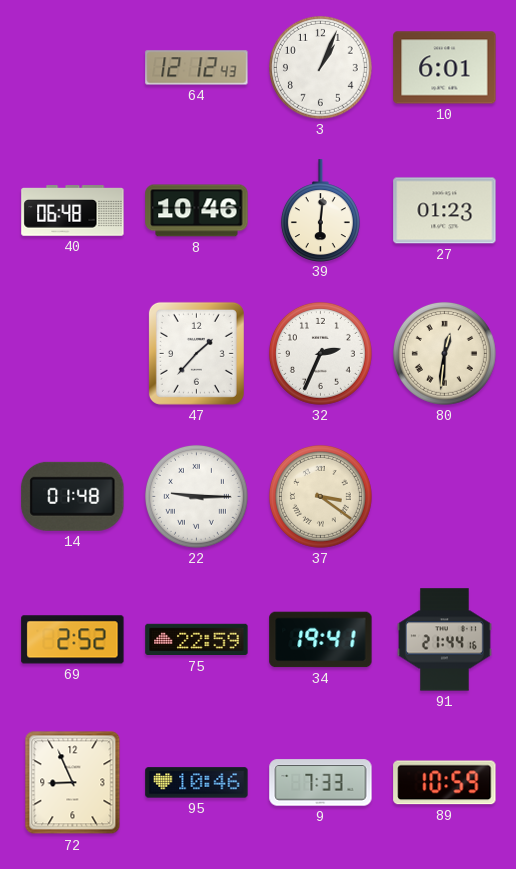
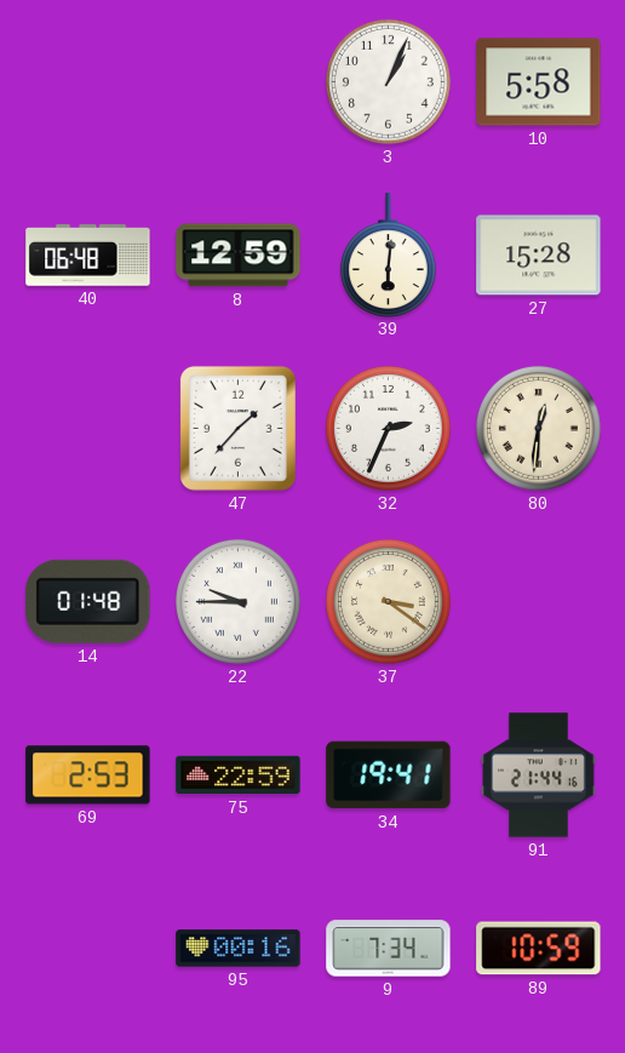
64: 12:12 -> none (197, 68)
10: 6:01 -> 5:58 (539, 82)
8: 10:46 -> 12:59 (239, 256)
27: 01:23 -> 15:28 (539, 256)
22: 9:15 -> 9:45 (237, 601)
69: 2:52 -> 2:53 (88, 776)
72: 8:56 -> none (73, 783)
95: 10:46 -> 00:16 (239, 949)
9: 7:33 -> 7:34 (389, 949)
